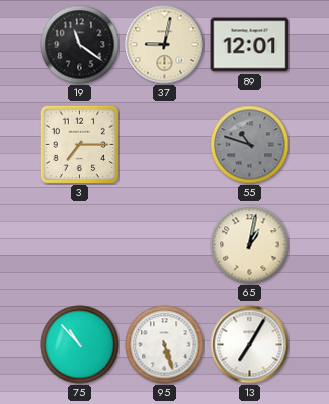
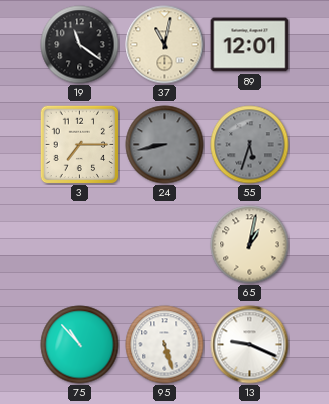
37: 9:02 -> 11:02 (165, 45)
24: none -> 8:43 (165, 145)
55: 10:48 -> 5:33 (250, 145)
13: 7:05 -> 9:19 (250, 345)
